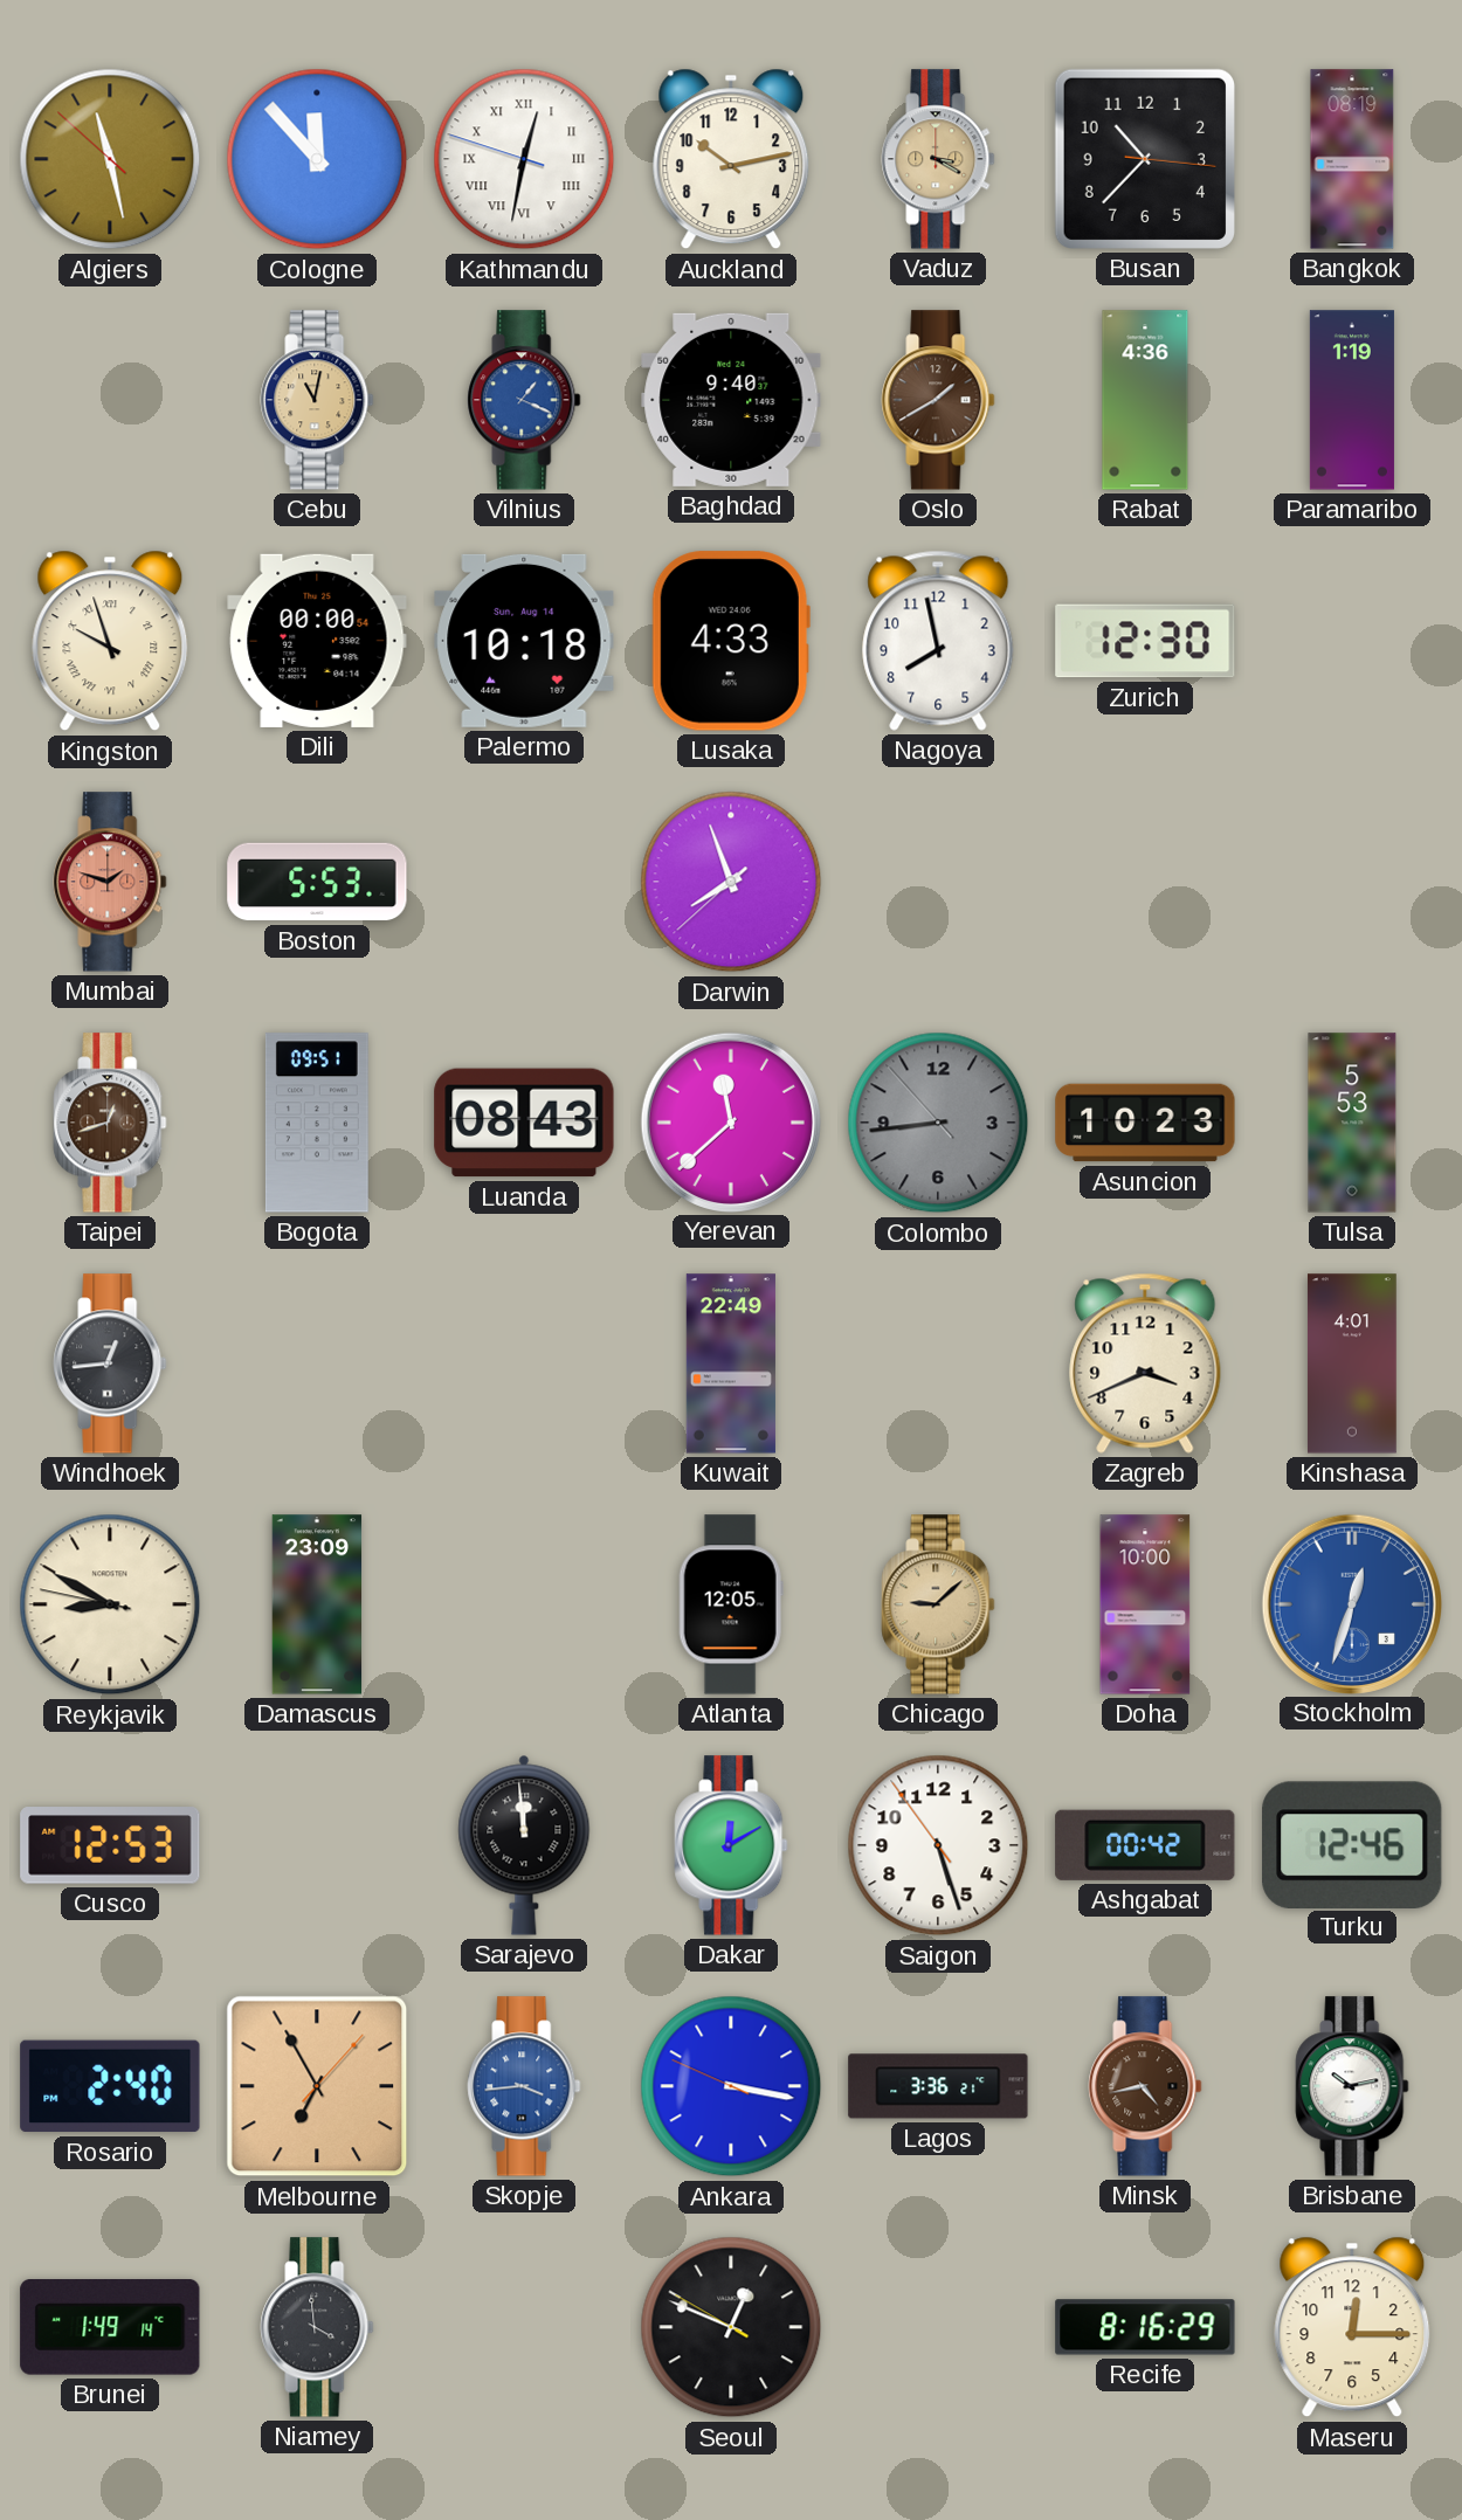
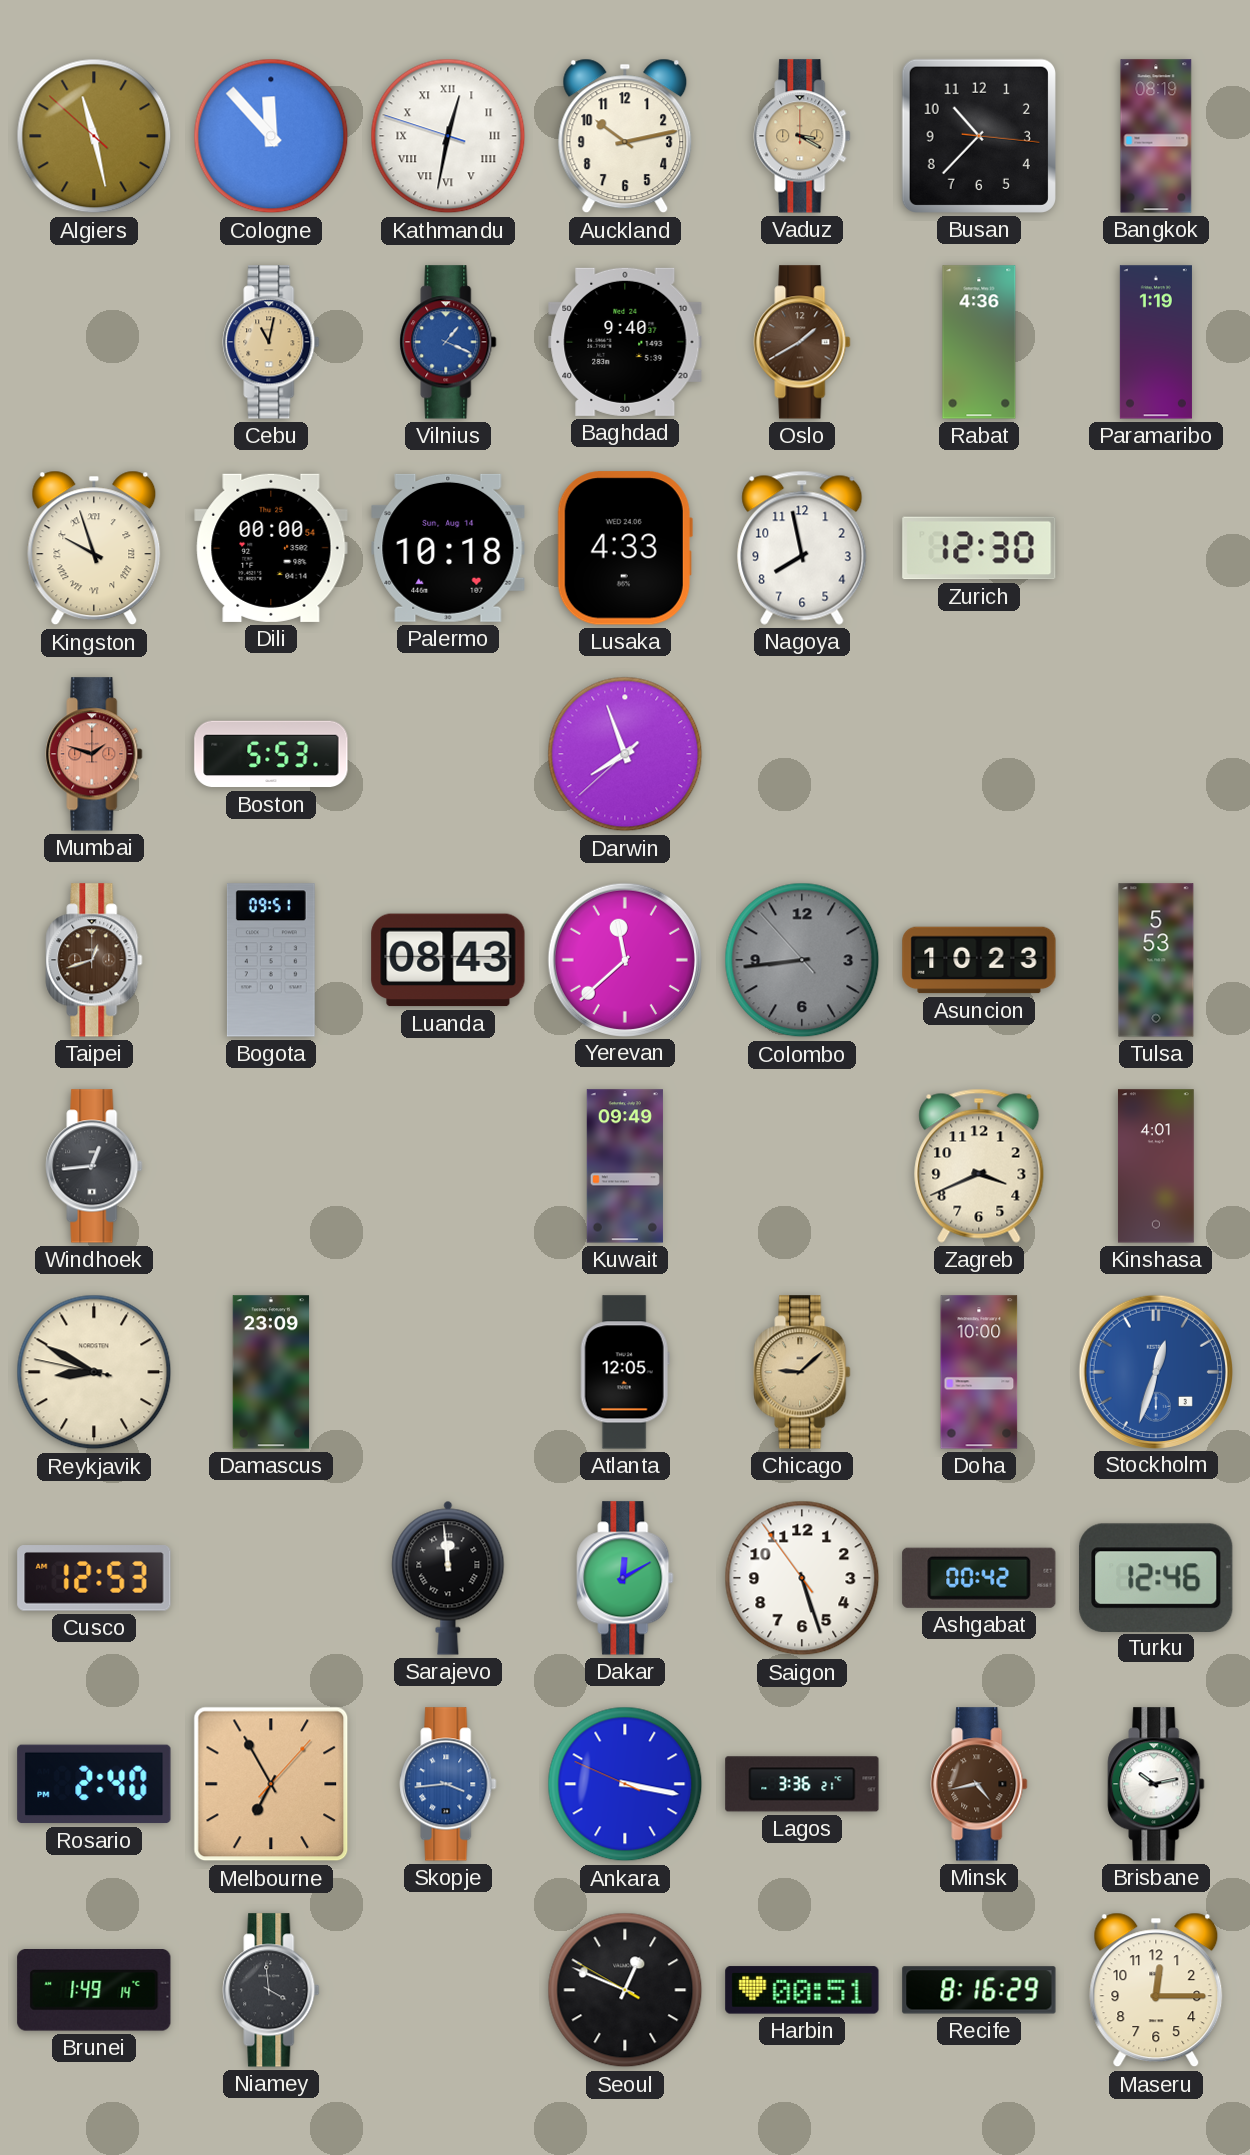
Kuwait: 22:49 -> 09:49 (625, 1166)
Harbin: none -> 00:51 (802, 1990)
